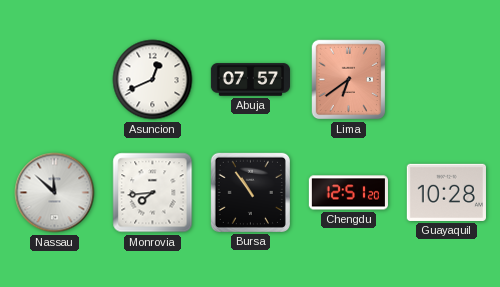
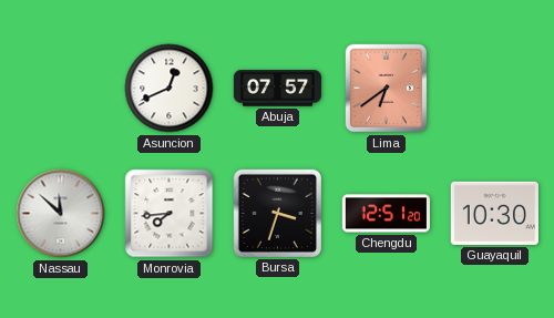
Bursa: 10:54 -> 3:33 (277, 213)
Guayaquil: 10:28 -> 10:30 (494, 213)
